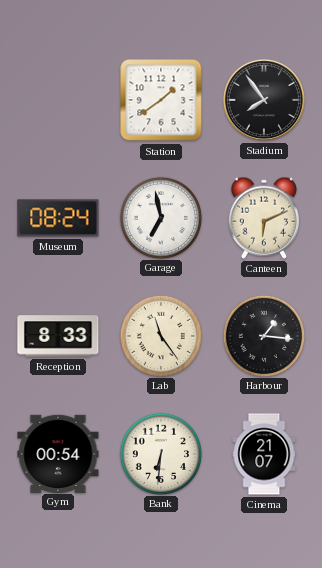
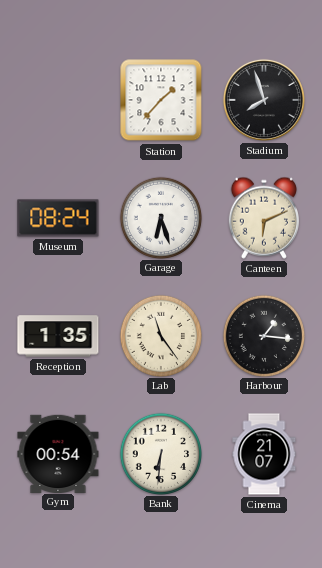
Station: 1:39 -> 1:37 (161, 100)
Stadium: 7:54 -> 7:57 (264, 100)
Garage: 6:58 -> 6:27 (160, 217)
Reception: 8:33 -> 1:35 (58, 336)
